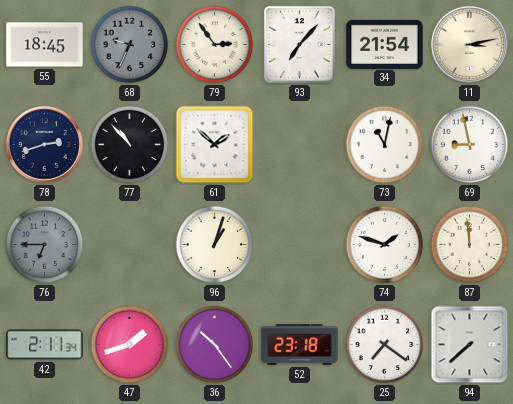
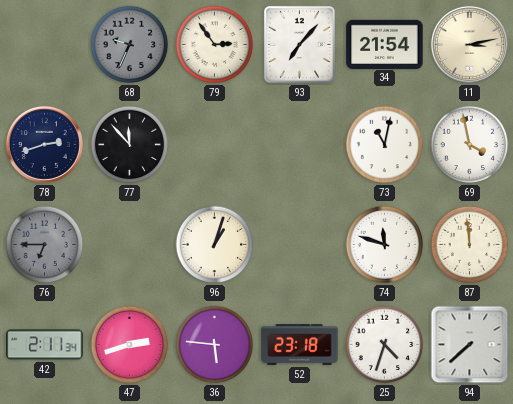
55: 18:45 -> none (45, 45)
77: 10:53 -> 11:53 (130, 145)
61: 1:52 -> none (215, 145)
69: 8:58 -> 3:58 (470, 145)
74: 1:48 -> 11:48 (385, 245)
47: 1:42 -> 2:42 (130, 345)
36: 10:24 -> 5:46 (215, 345)
25: 7:21 -> 4:33 (385, 345)
